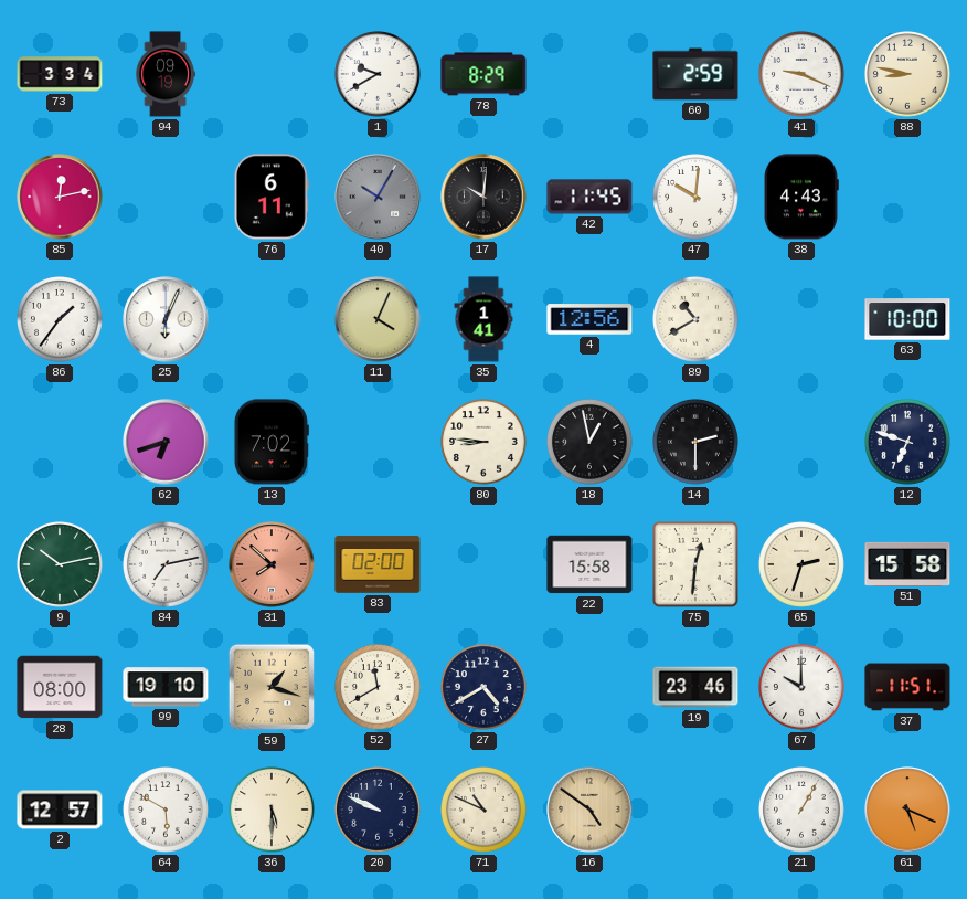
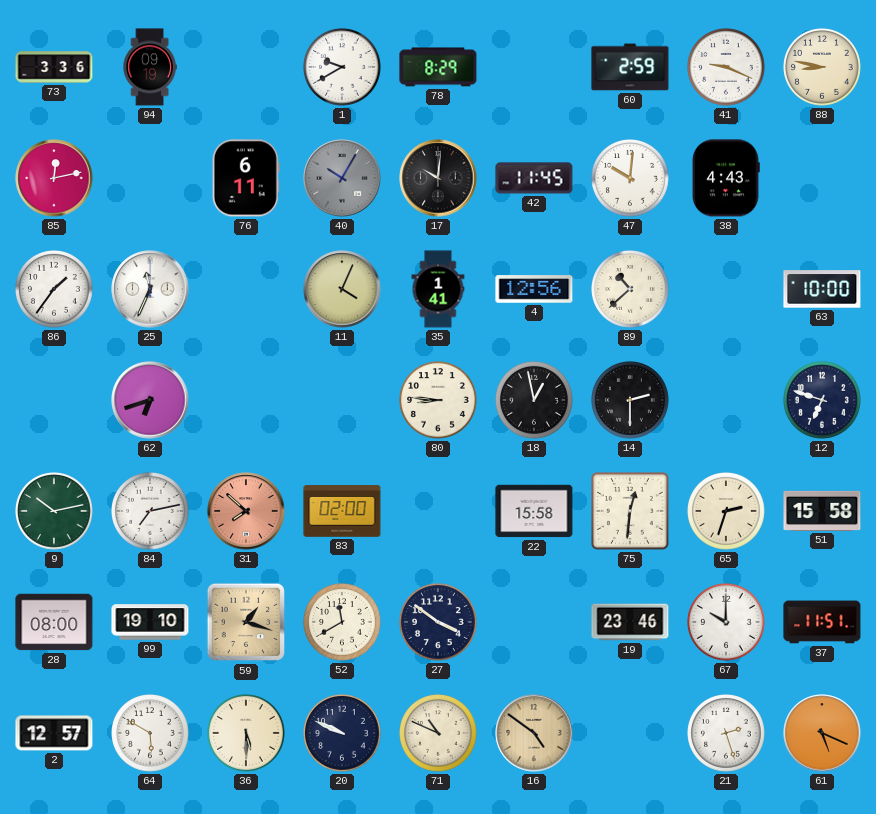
73: 3:34 -> 3:36 (54, 67)
25: 6:04 -> 11:34 (150, 289)
89: 10:40 -> 10:38 (631, 290)
13: 7:02 -> none (272, 442)
27: 4:40 -> 3:51 (439, 623)
21: 1:05 -> 2:27 (727, 734)
